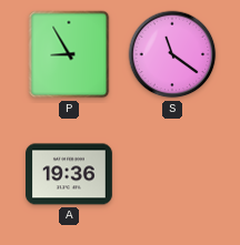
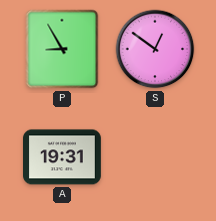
S: 11:21 -> 12:51 (155, 49)
A: 19:36 -> 19:31 (63, 157)
